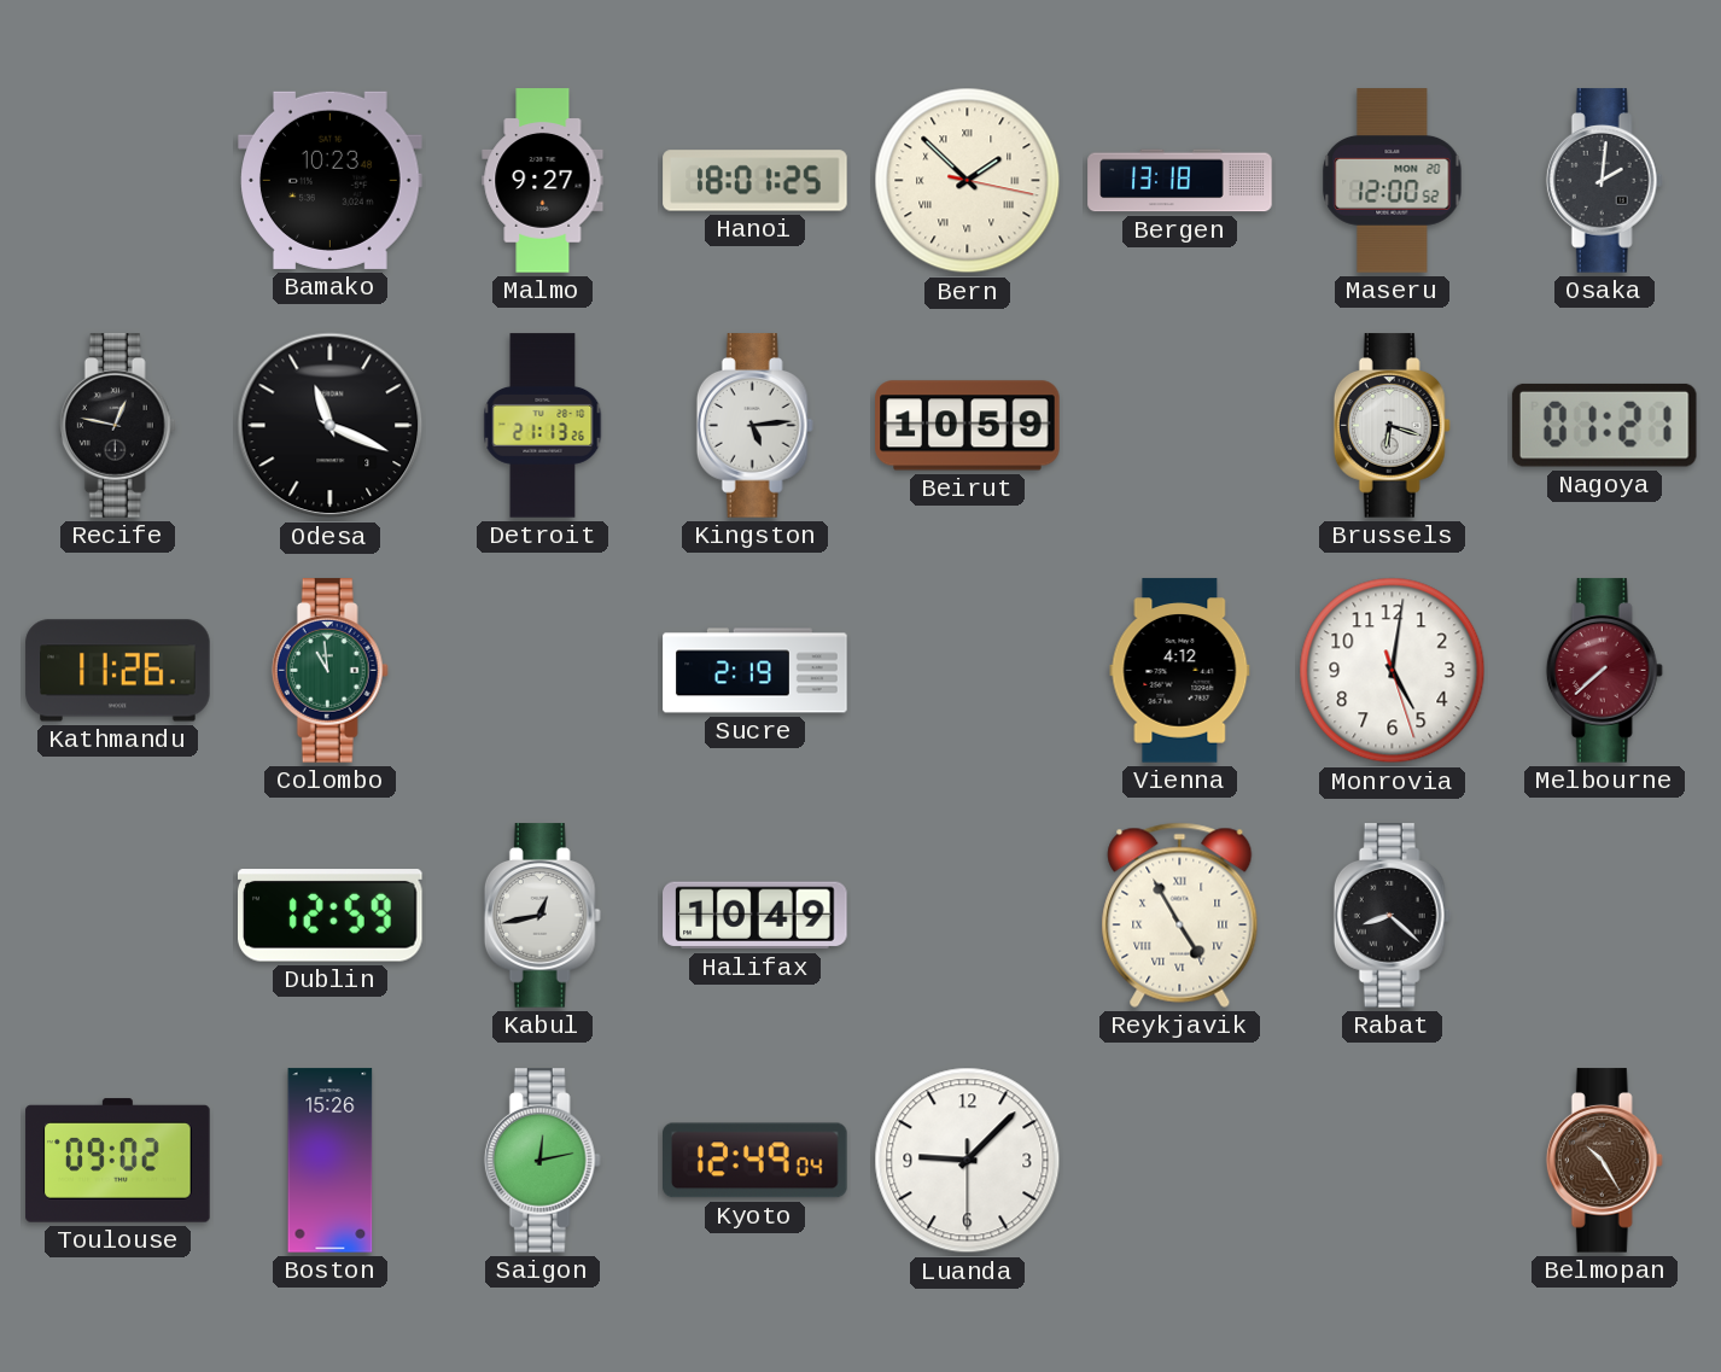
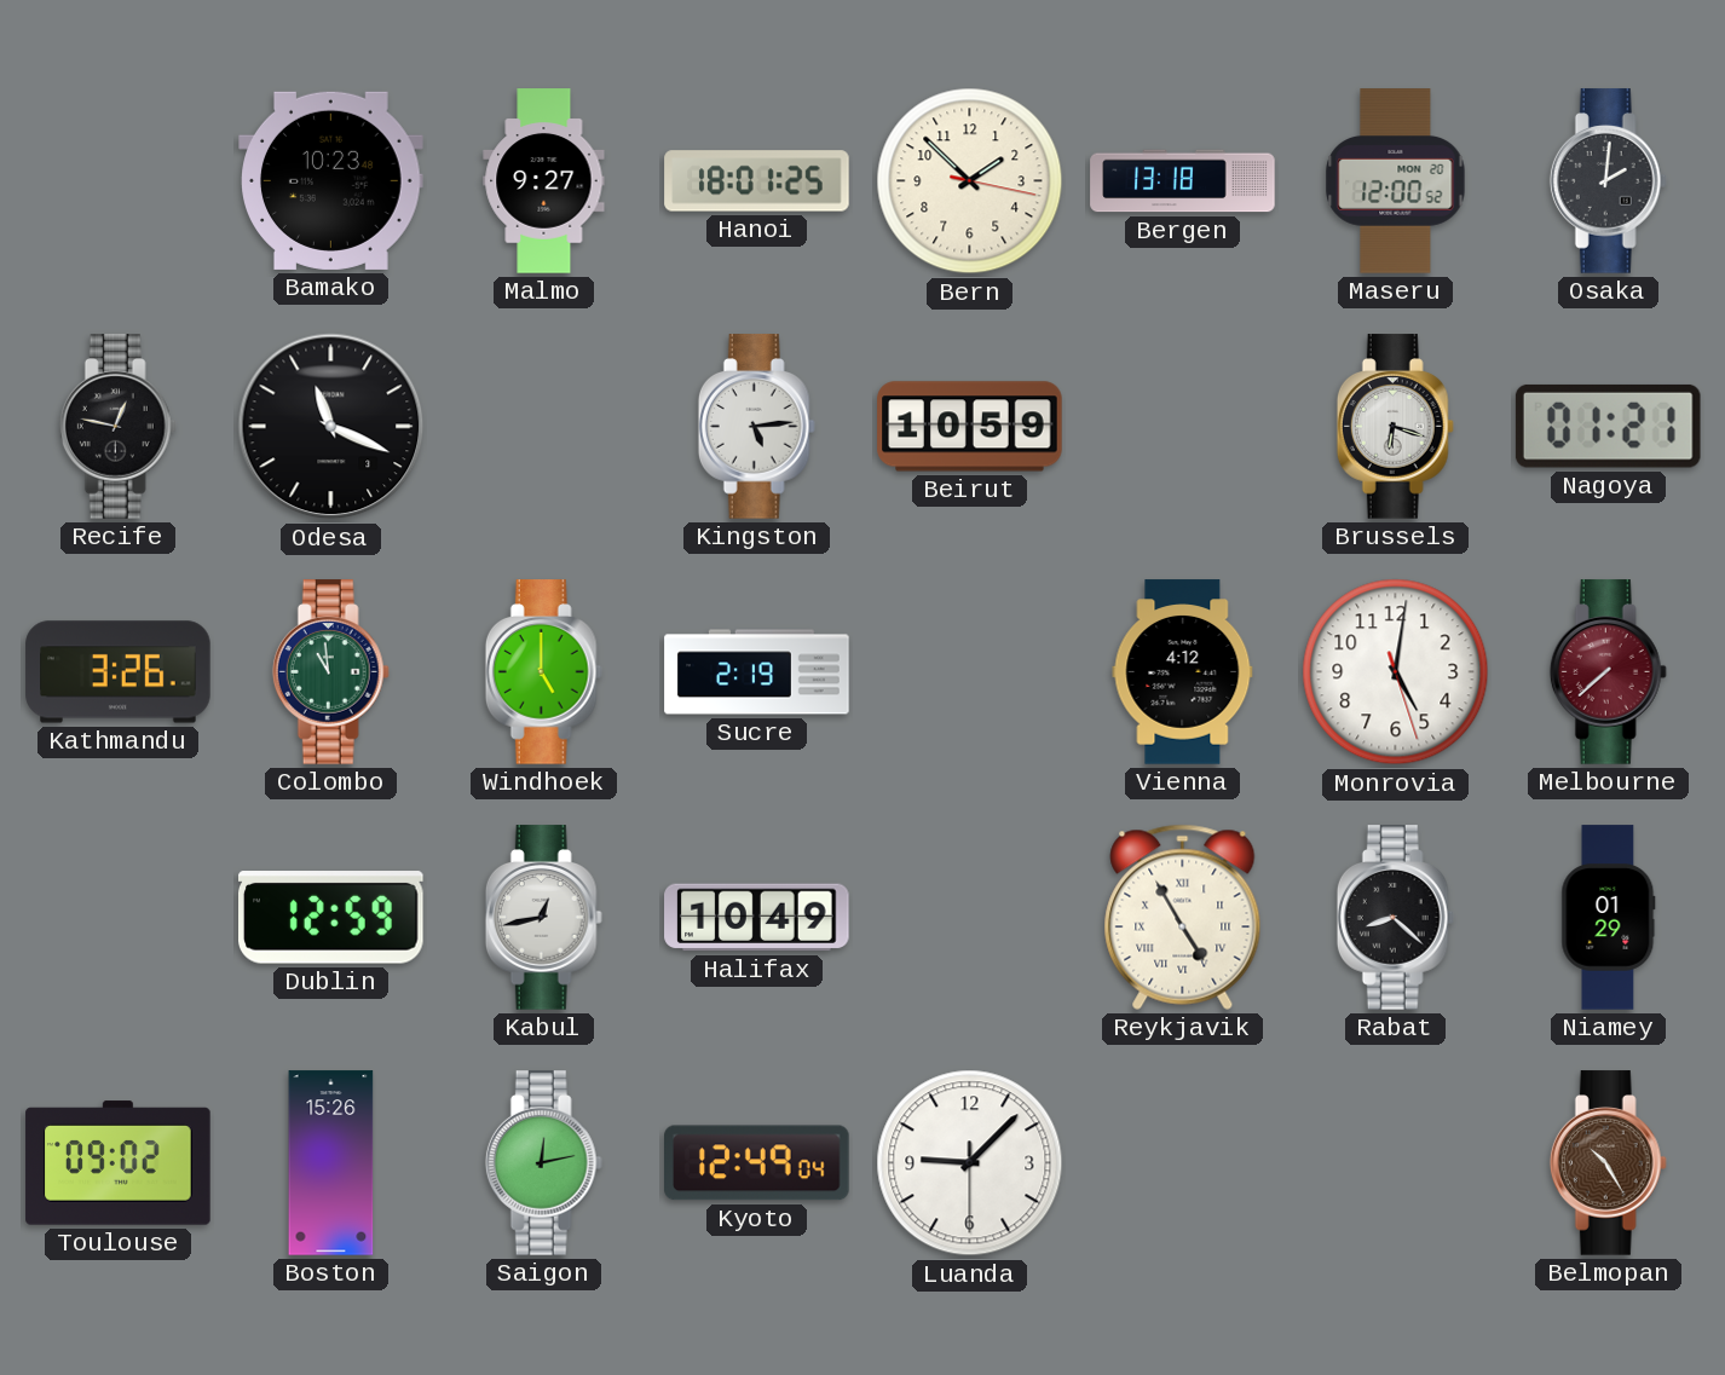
Bern numerals: Roman -> Arabic (970, 181)
Detroit: 21:13 -> none (543, 426)
Kathmandu: 11:26 -> 3:26 (119, 672)
Windhoek: none -> 5:00 (543, 672)
Niamey: none -> 01:29 (1609, 918)
